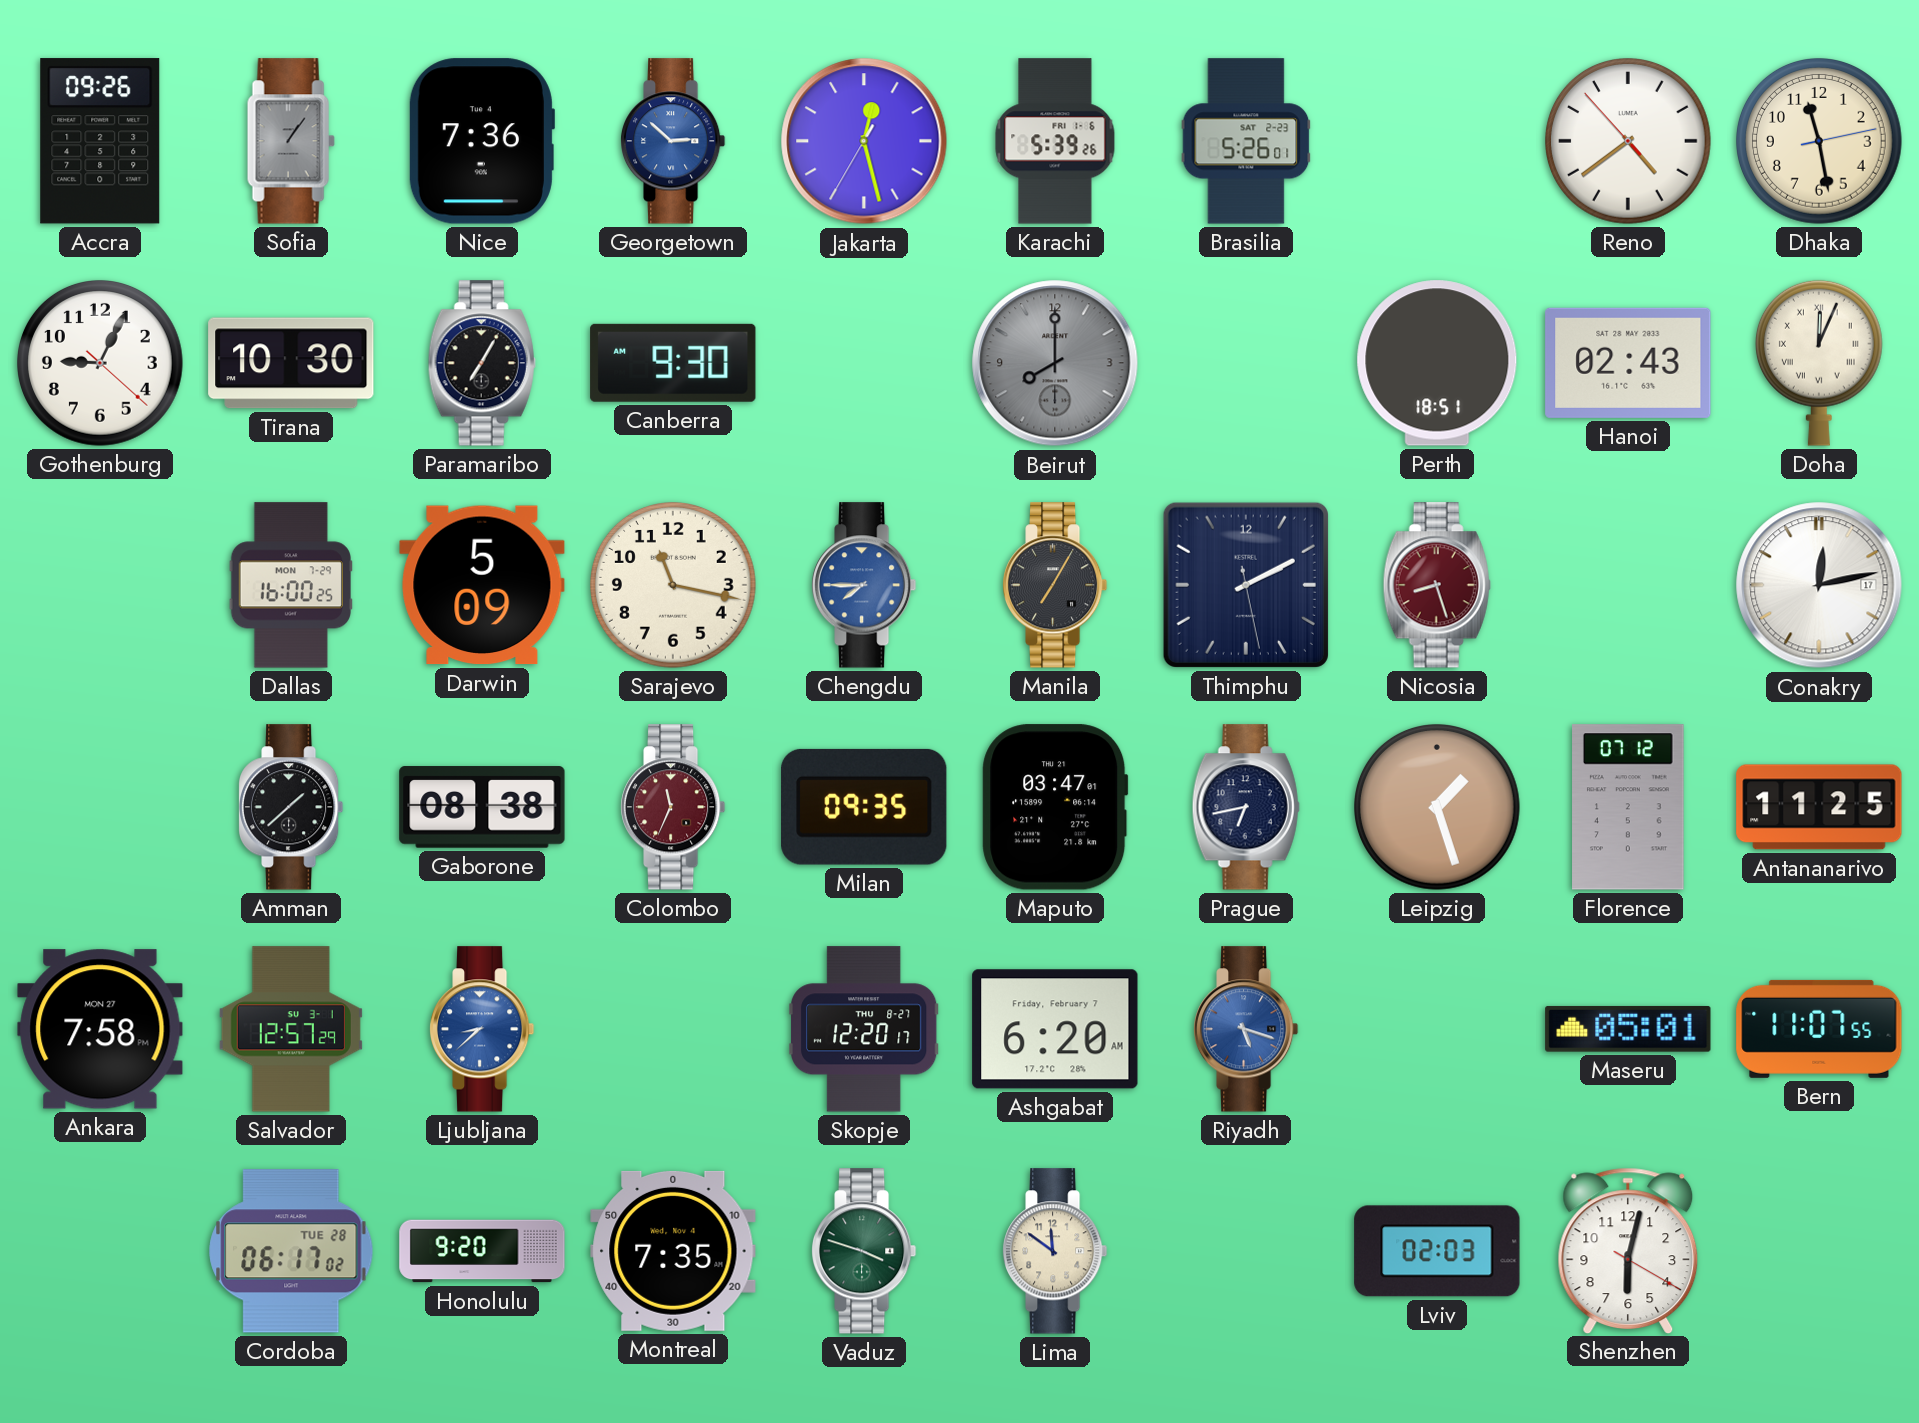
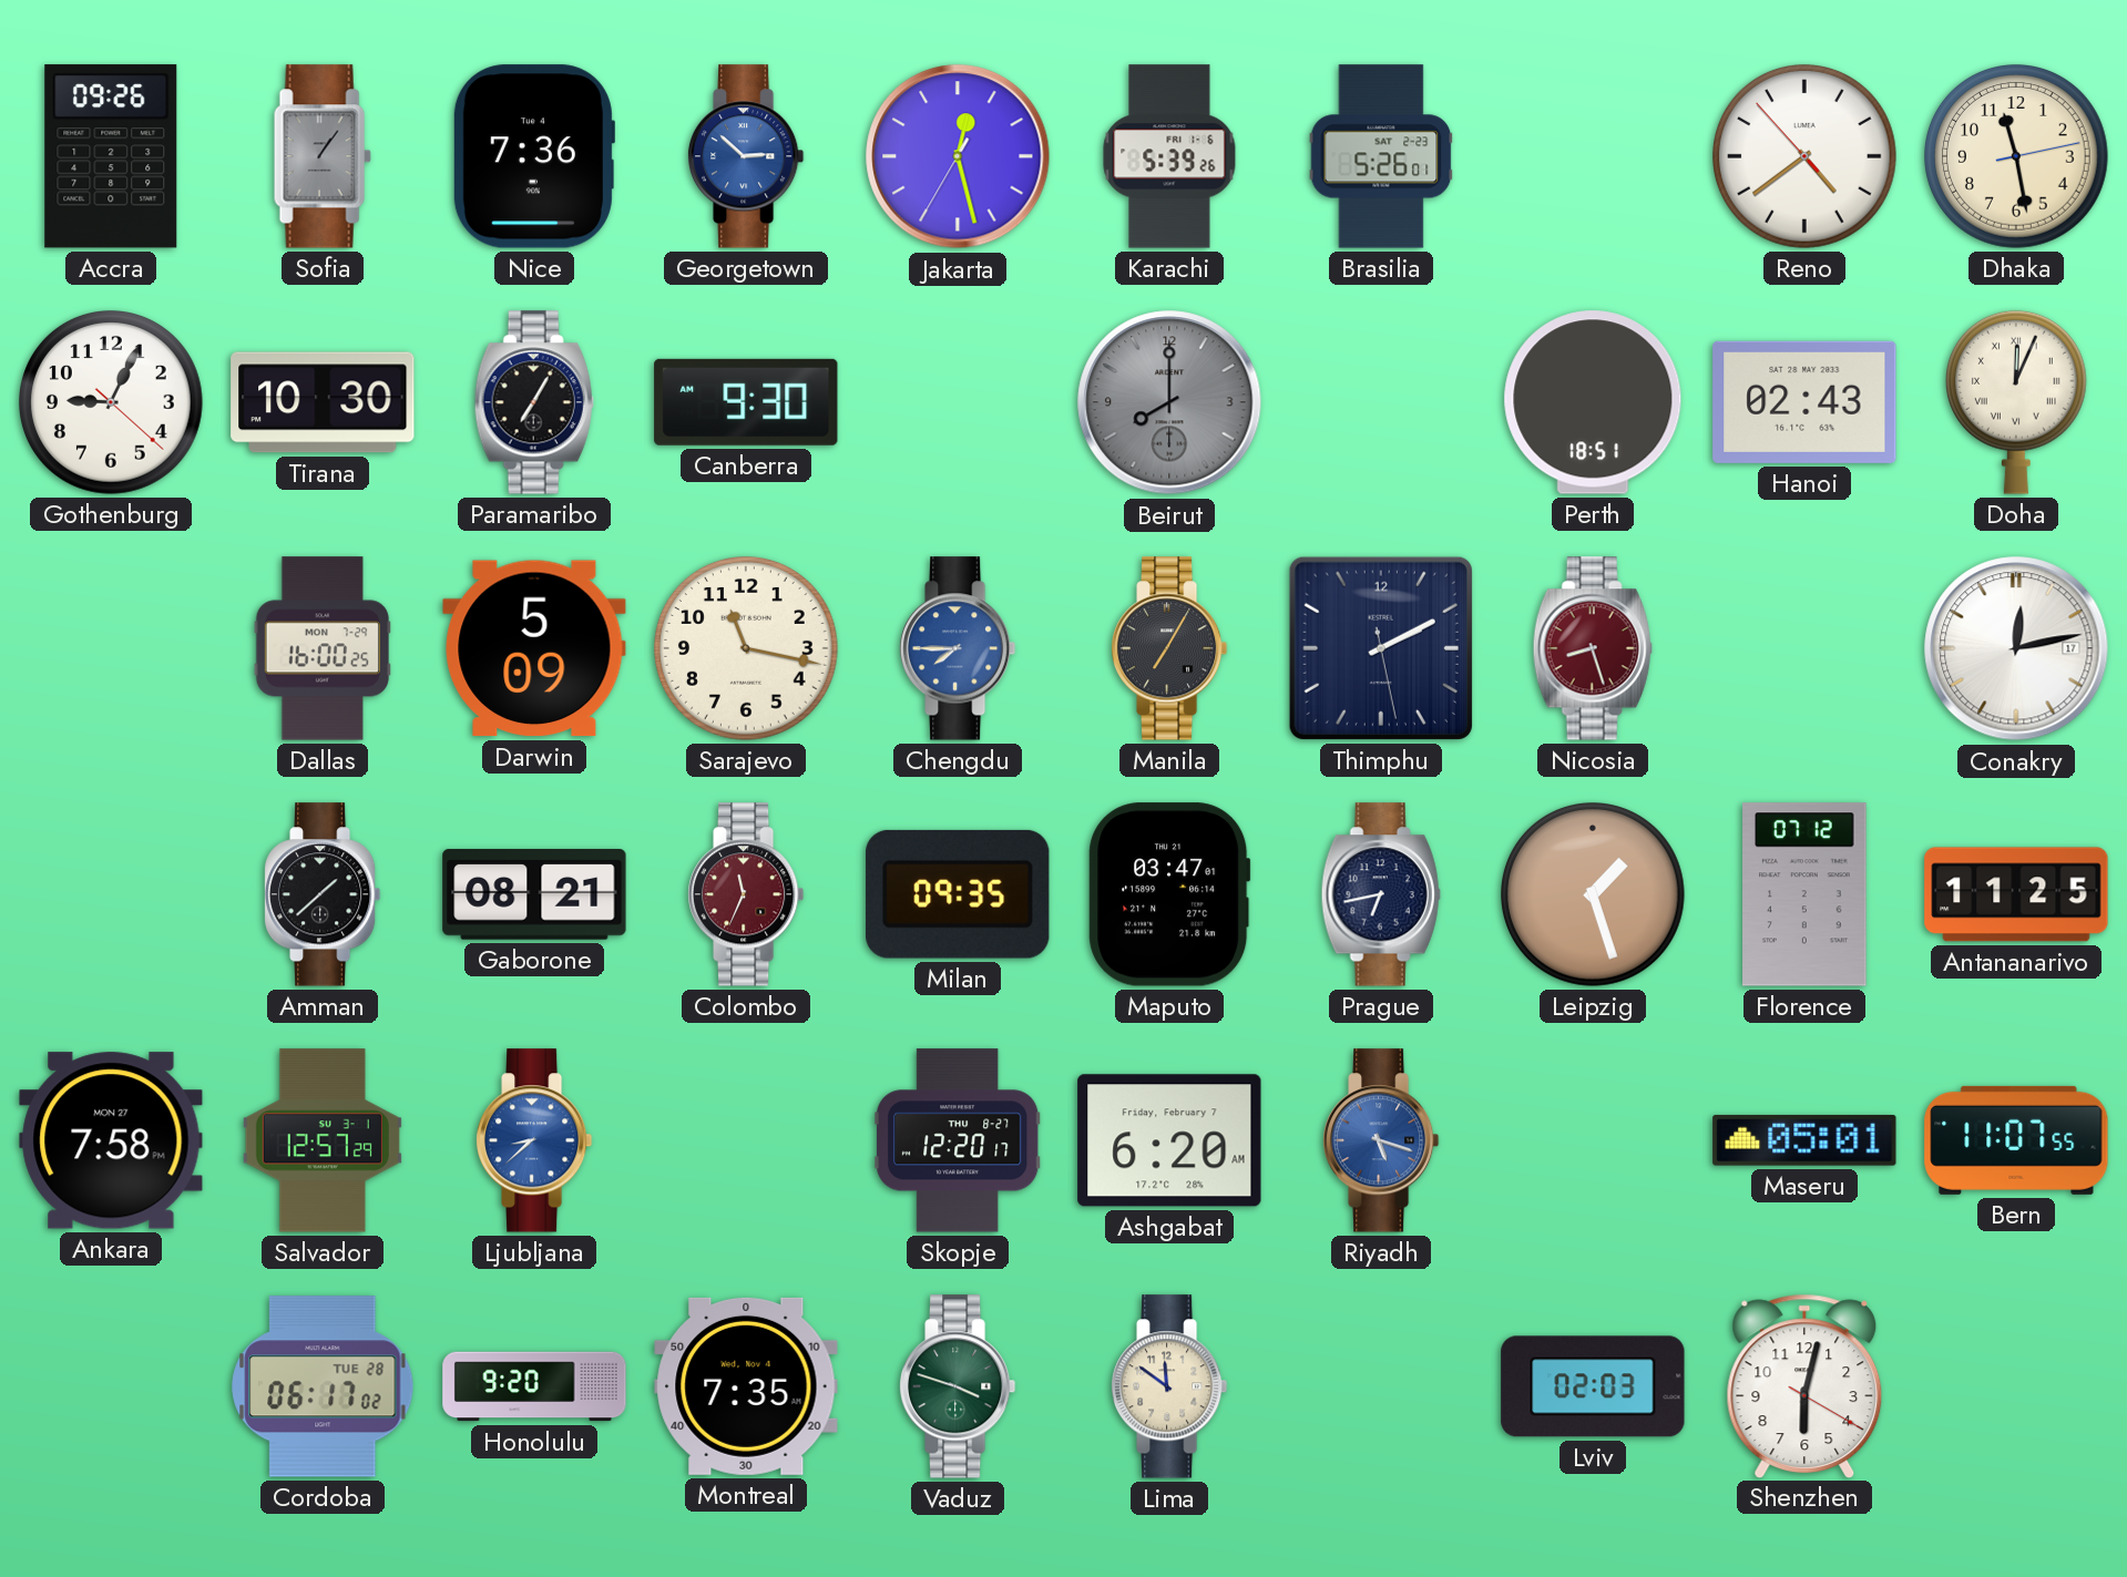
Gaborone: 08:38 -> 08:21 (534, 894)
